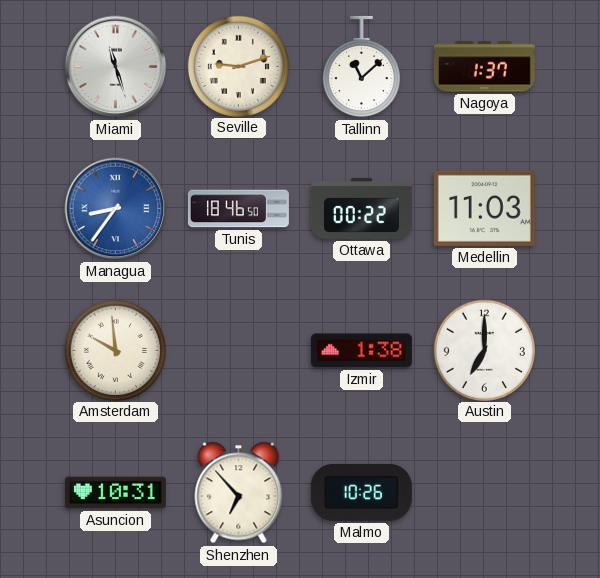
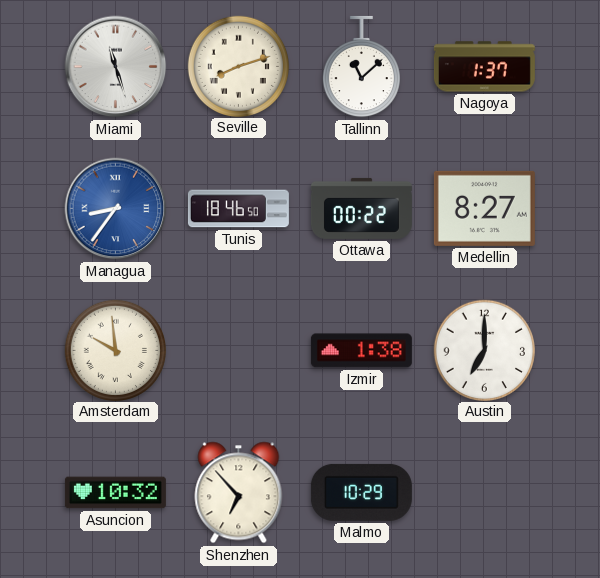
Seville: 9:12 -> 8:12 (238, 66)
Medellin: 11:03 -> 8:27 (484, 208)
Asuncion: 10:31 -> 10:32 (115, 493)
Malmo: 10:26 -> 10:29 (361, 492)
